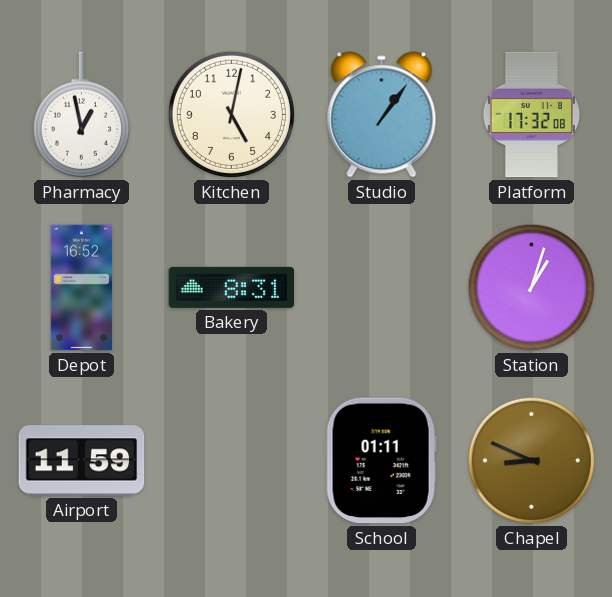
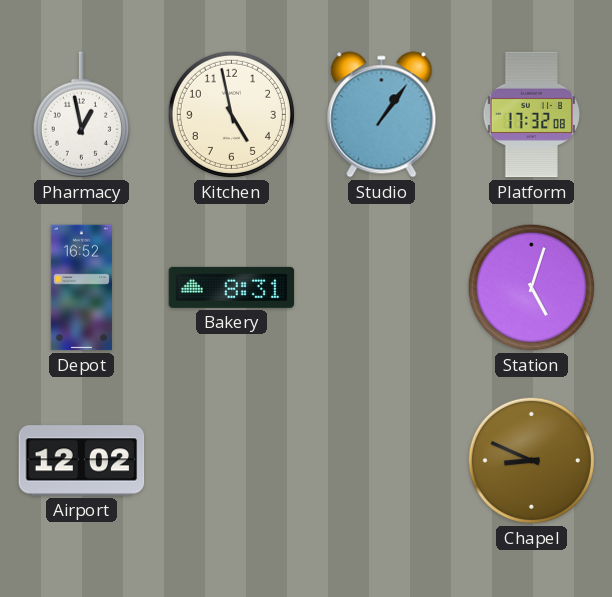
Kitchen: 5:02 -> 4:58 (231, 114)
Station: 1:03 -> 5:03 (531, 287)
Airport: 11:59 -> 12:02 (82, 461)
School: 01:11 -> none (381, 461)
